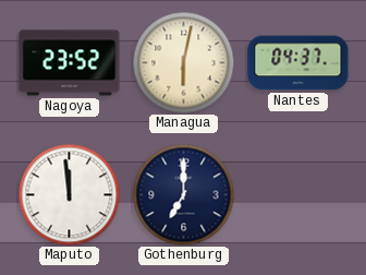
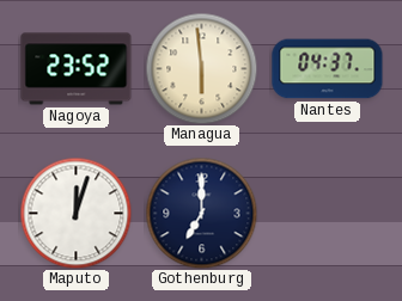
Managua: 6:02 -> 5:59 (201, 68)
Maputo: 11:59 -> 12:03 (75, 213)
